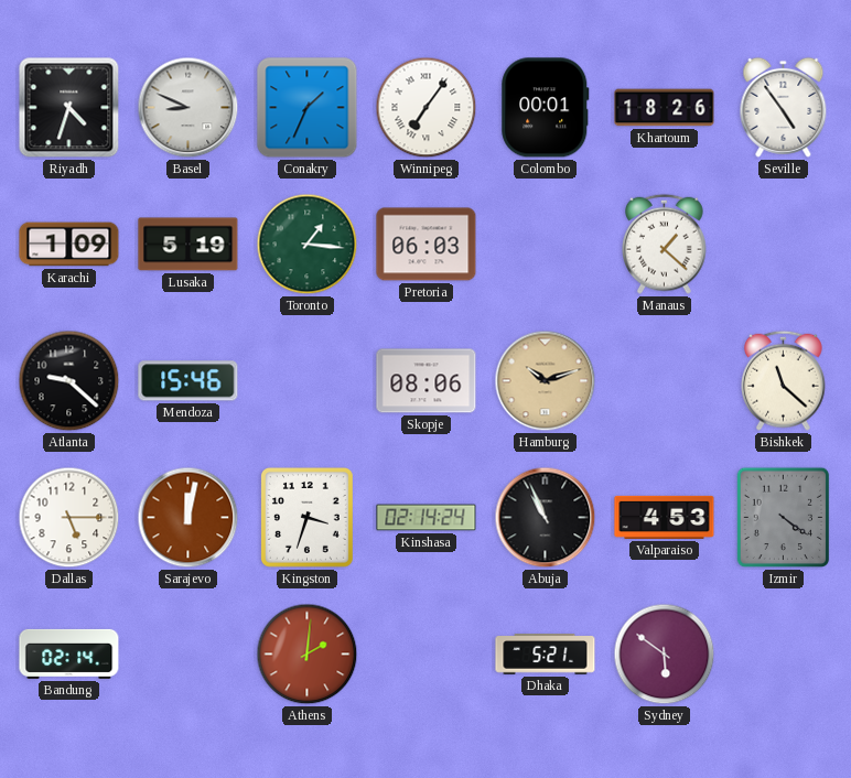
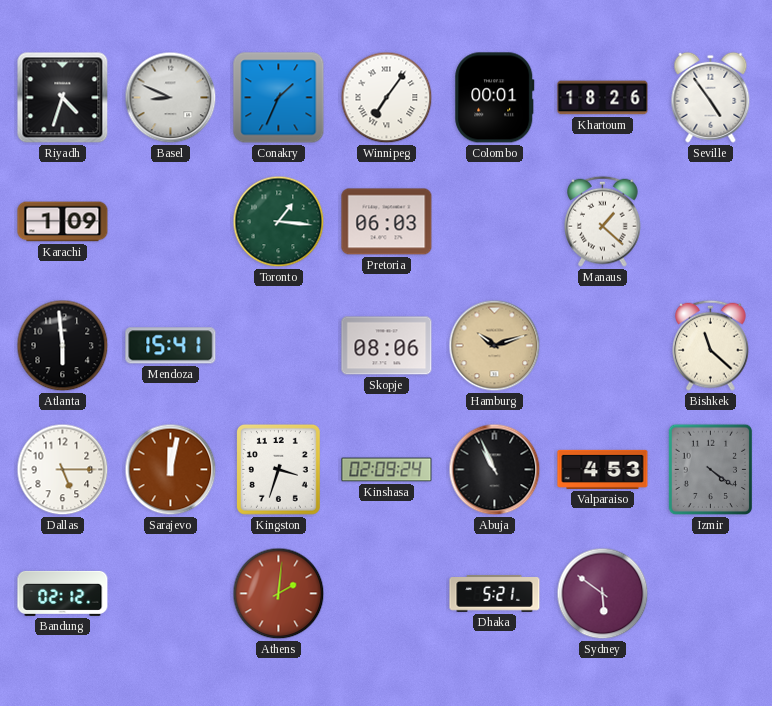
Lusaka: 5:19 -> none (188, 245)
Atlanta: 9:22 -> 5:59 (63, 346)
Mendoza: 15:46 -> 15:41 (171, 346)
Kinshasa: 02:14 -> 02:09 (387, 470)
Bandung: 02:14 -> 02:12 (63, 593)
